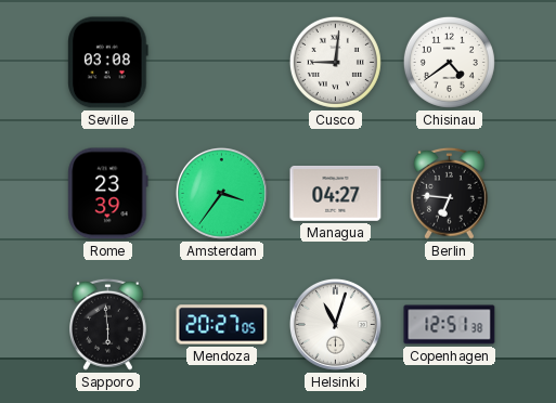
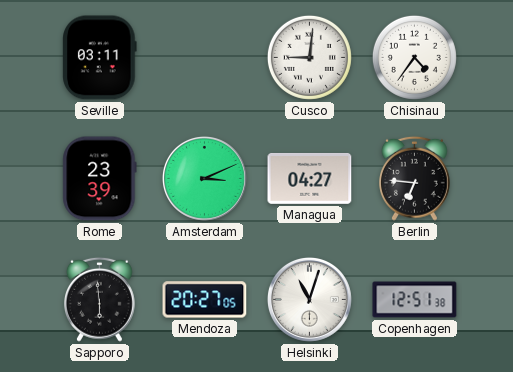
Seville: 03:08 -> 03:11 (100, 58)
Chisinau: 4:39 -> 4:36 (414, 57)
Amsterdam: 3:36 -> 3:11 (204, 178)
